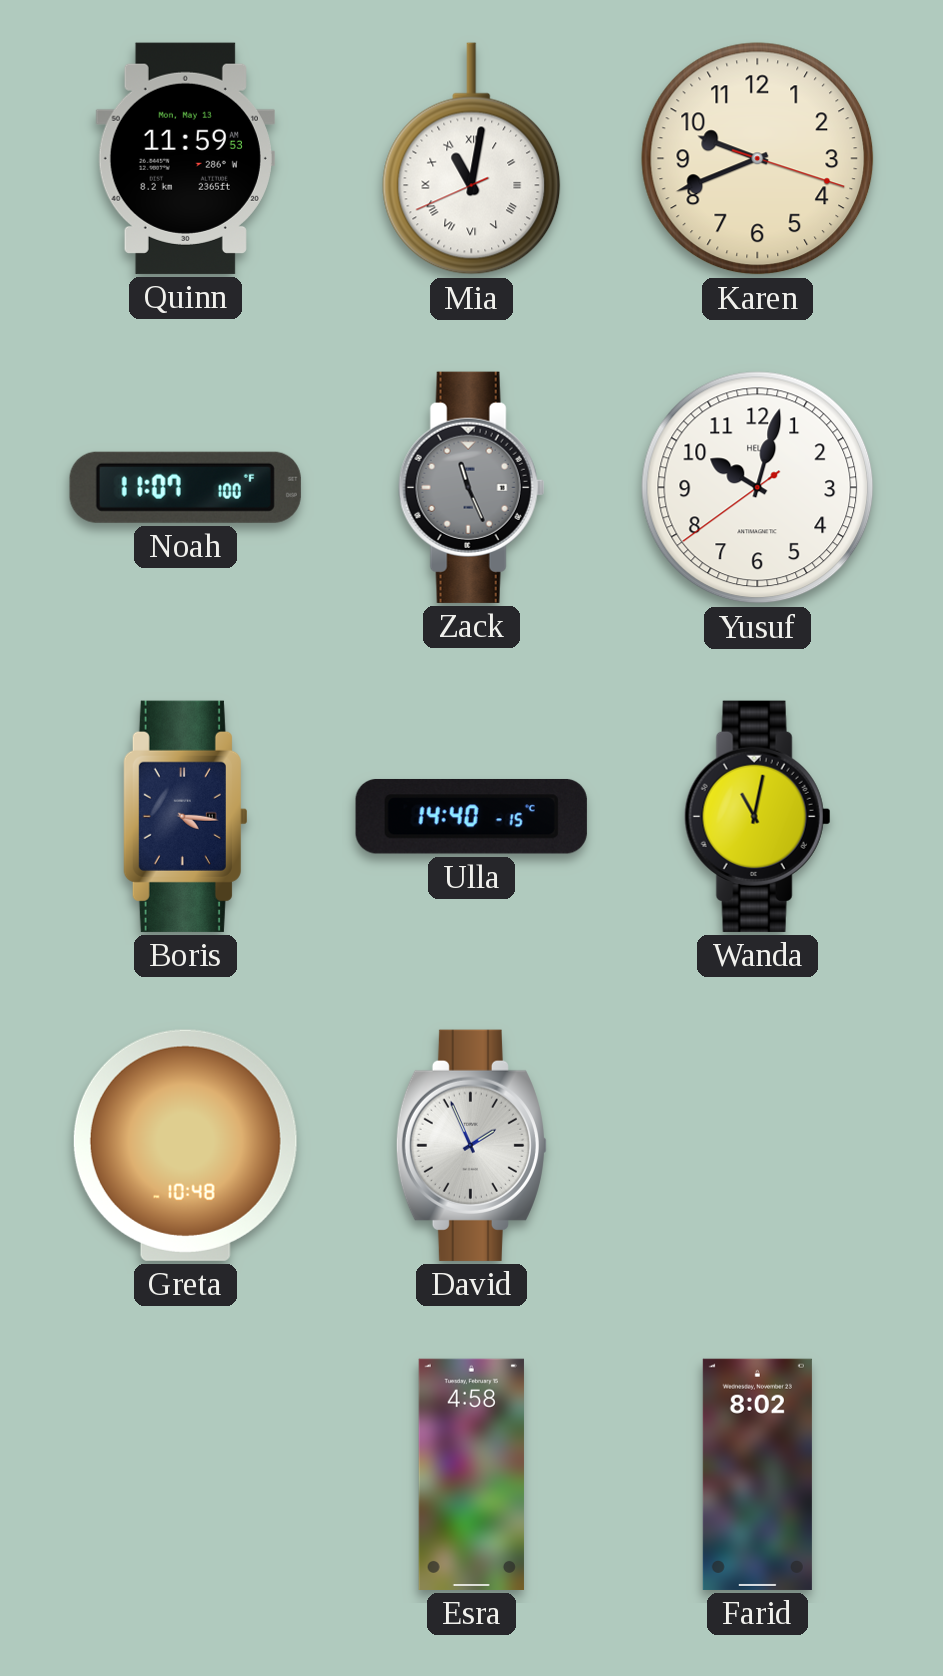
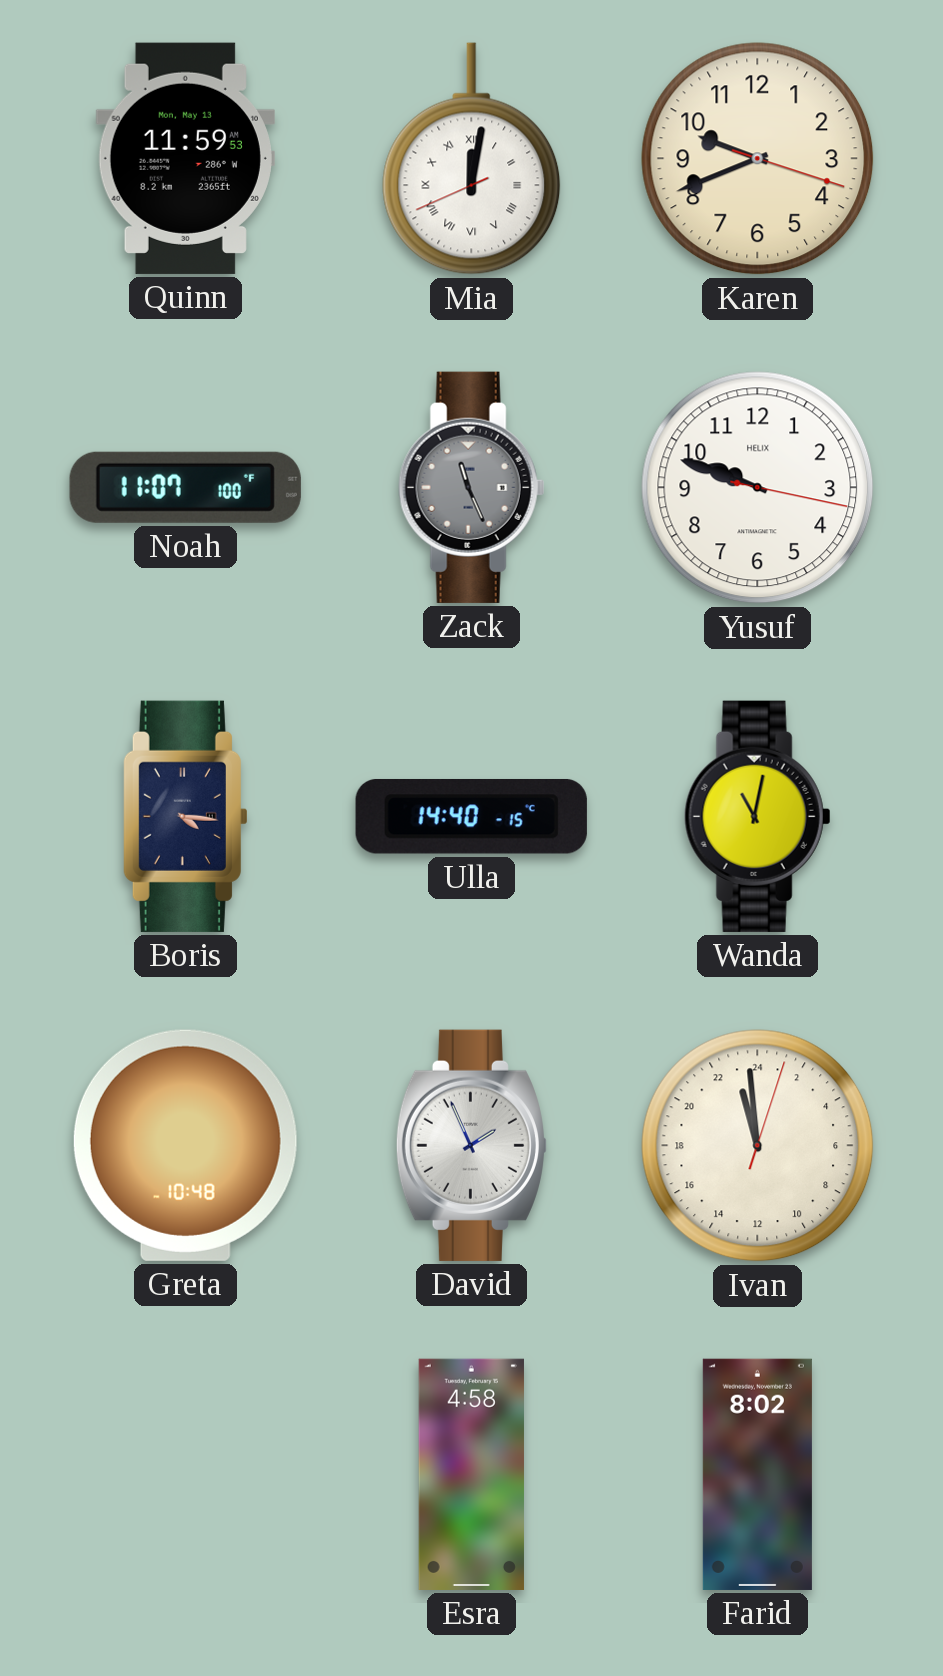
Mia: 11:01 -> 12:01 (472, 159)
Yusuf: 10:02 -> 9:48 (758, 488)
Ivan: none -> 22:59 (758, 1146)
